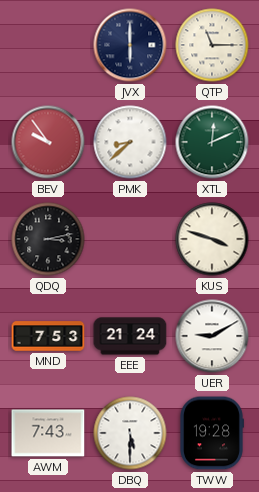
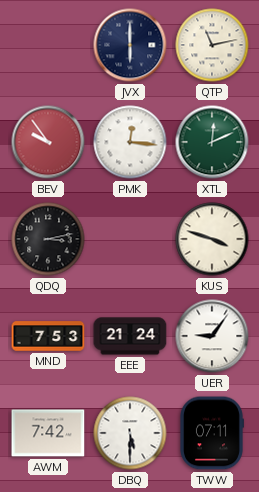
QTP: 11:15 -> 11:13 (212, 45)
PMK: 8:38 -> 12:16 (130, 142)
UER: 9:10 -> 9:06 (212, 336)
AWM: 7:43 -> 7:42 (48, 433)
TWW: 19:28 -> 07:11 (212, 433)
